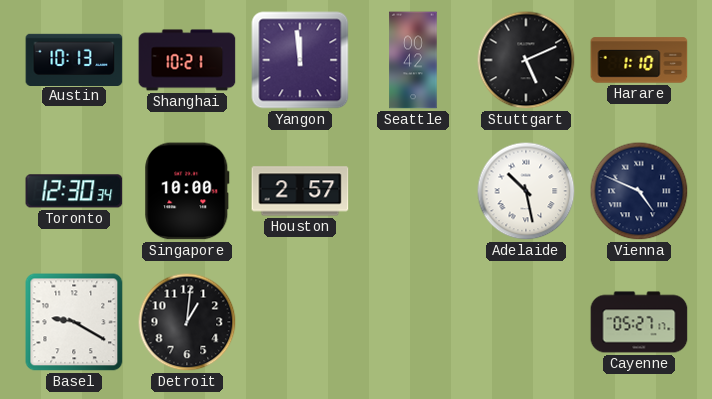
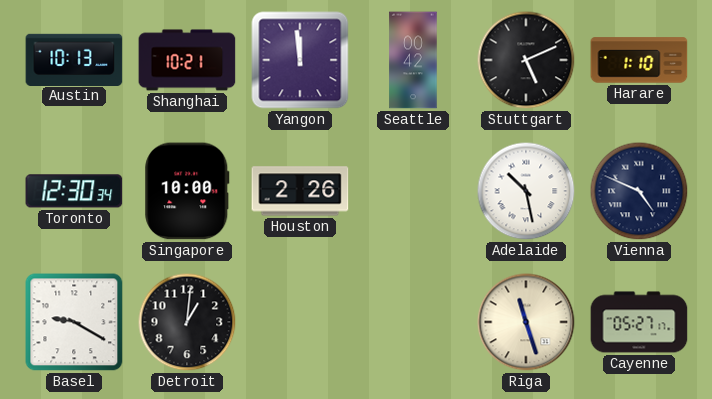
Houston: 2:57 -> 2:26 (300, 191)
Riga: none -> 11:27 (526, 322)
